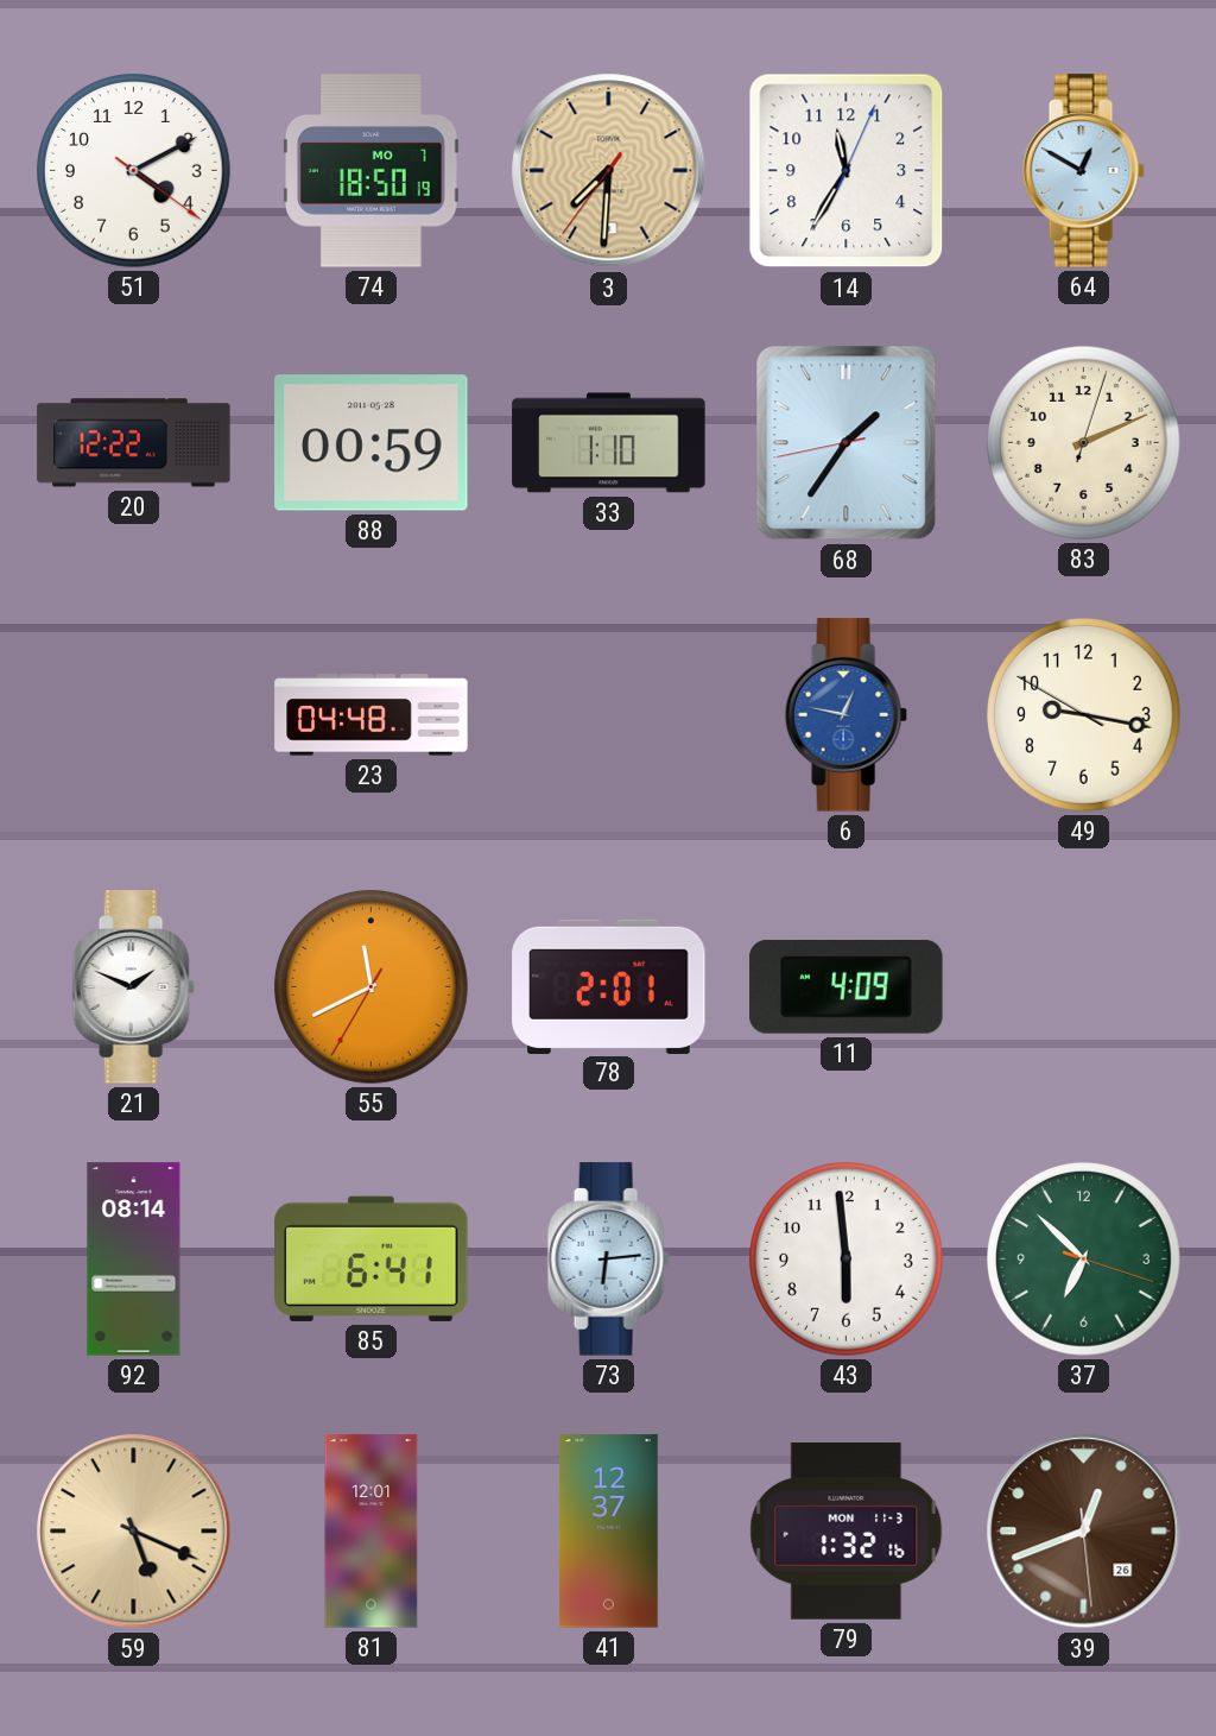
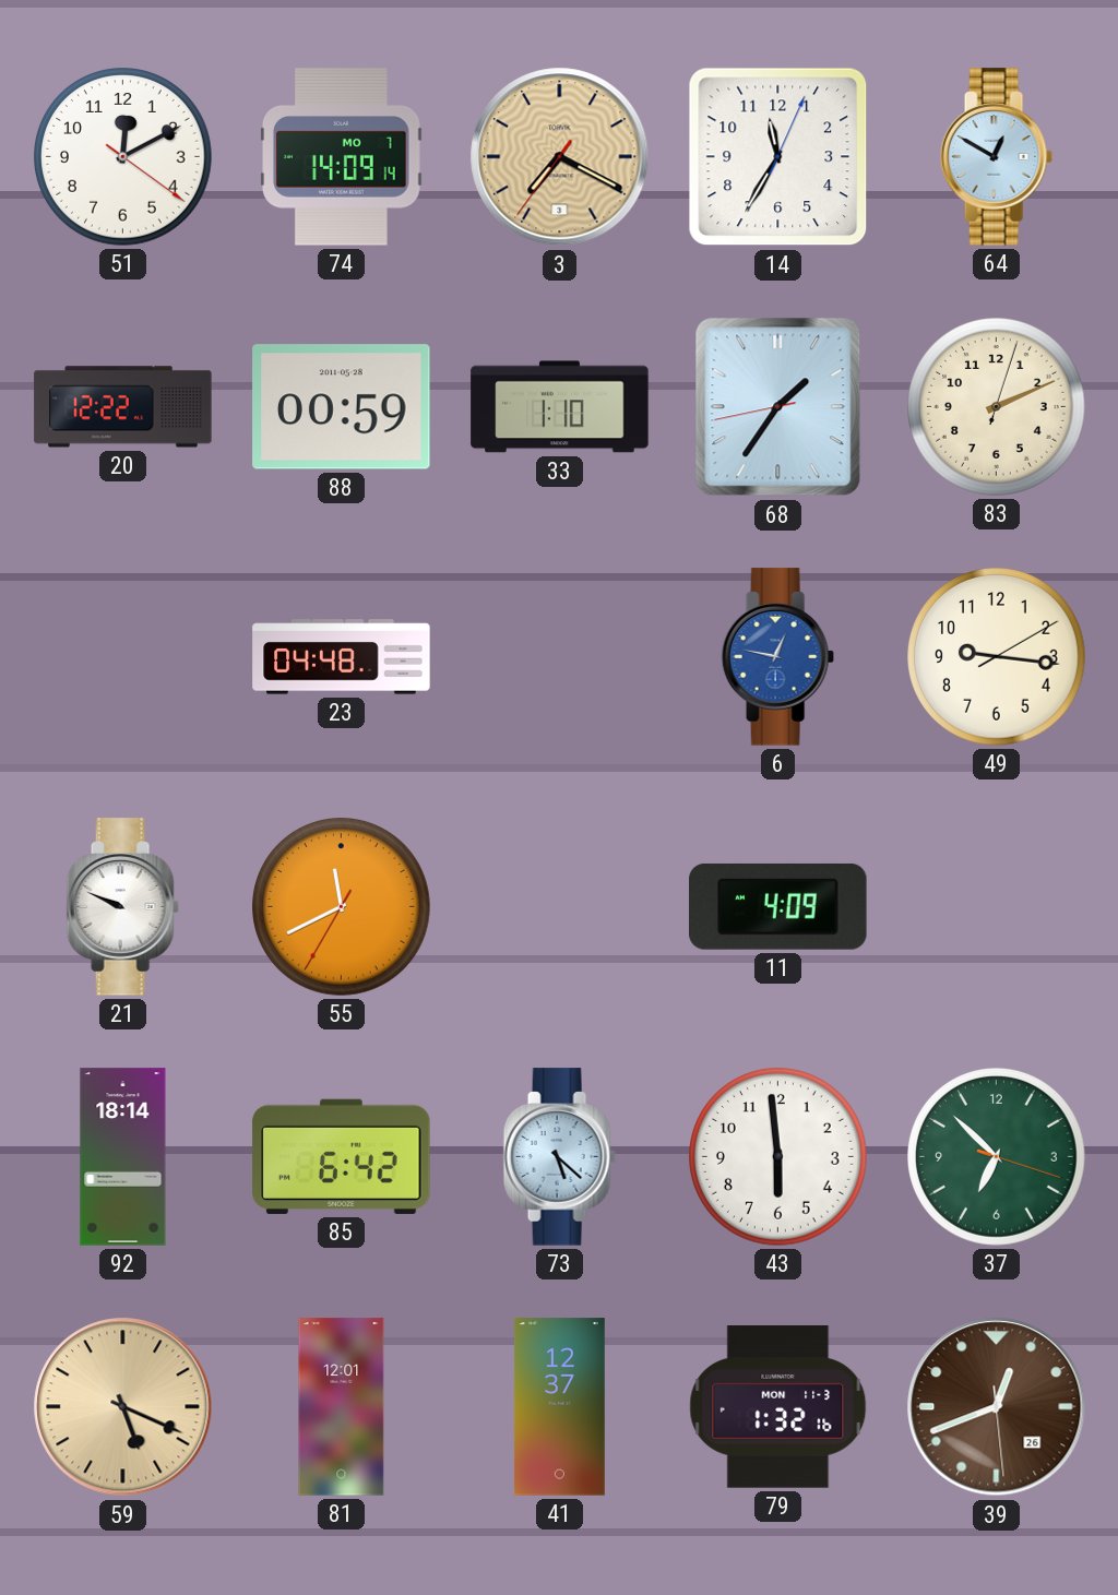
51: 4:10 -> 12:10 (123, 157)
74: 18:50 -> 14:09 (342, 157)
3: 7:30 -> 7:19 (560, 157)
49: 9:16:50 -> 9:16:10 (997, 657)
21: 1:49 -> 9:49 (122, 907)
78: 2:01 -> none (609, 986)
92: 08:14 -> 18:14 (123, 1157)
85: 6:41 -> 6:42 (342, 1156)
73: 6:14 -> 5:22 (559, 1157)
